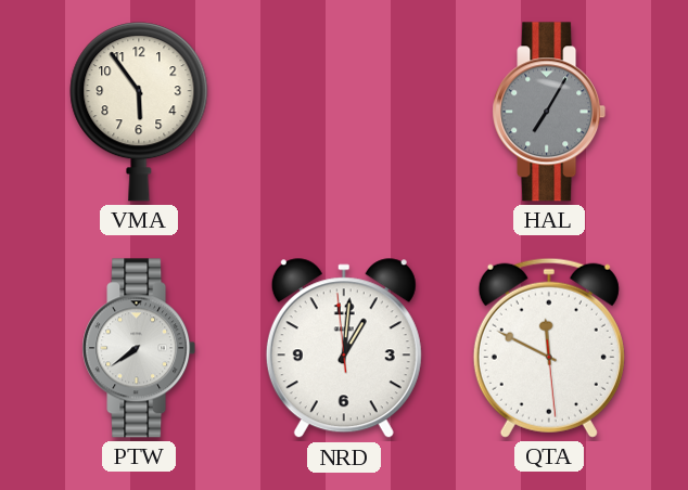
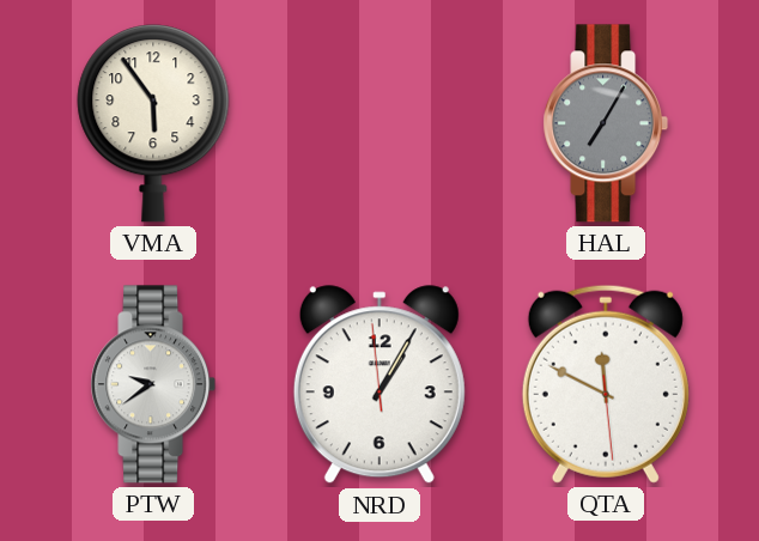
PTW: 7:39 -> 9:39 (153, 384)
NRD: 1:00 -> 1:04 (380, 385)
